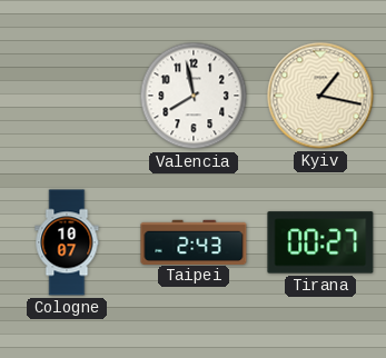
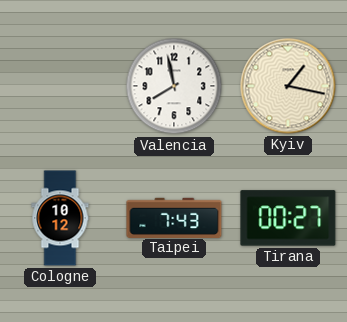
Cologne: 10:07 -> 10:12 (60, 218)
Taipei: 2:43 -> 7:43 (174, 217)
